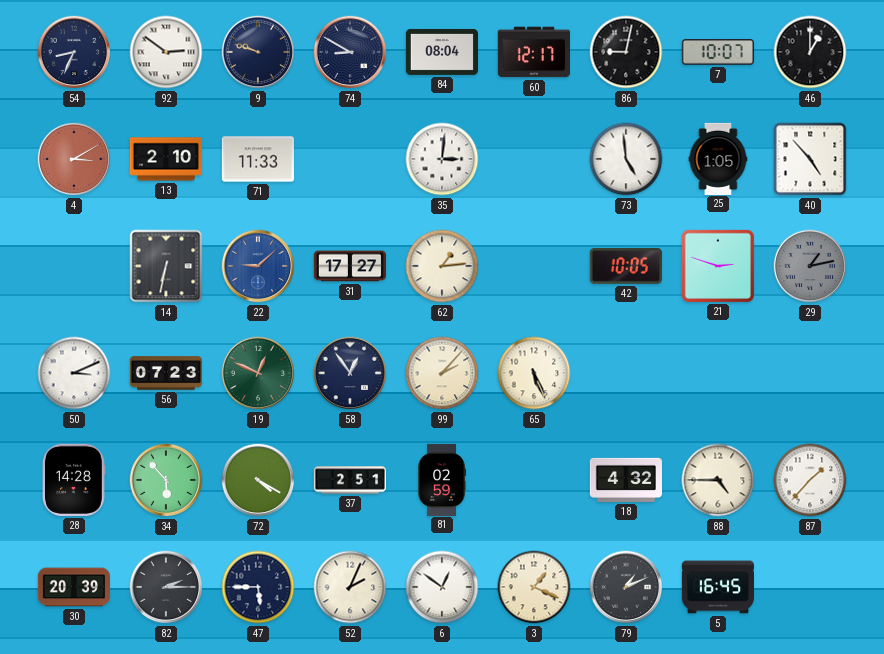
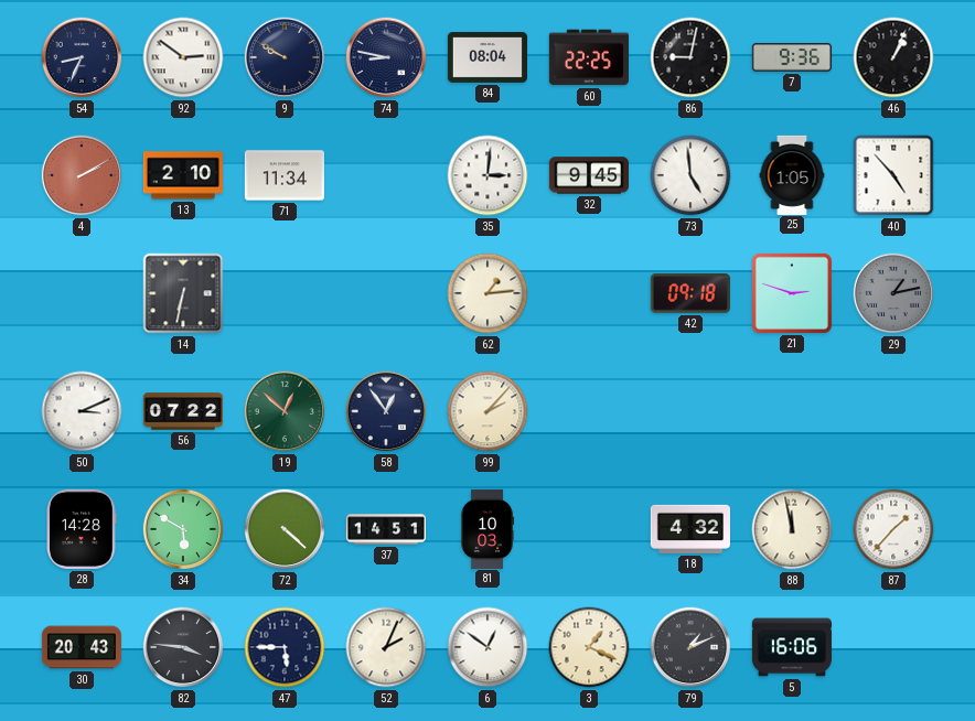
9: 9:48 -> 9:50 (285, 57)
74: 8:50 -> 8:47 (386, 57)
60: 12:17 -> 22:25 (589, 57)
7: 10:07 -> 9:36 (792, 57)
46: 1:00 -> 1:04 (893, 57)
4: 3:10 -> 2:10 (82, 175)
71: 11:33 -> 11:34 (285, 175)
32: none -> 9:45 (589, 175)
22: 9:08 -> none (258, 266)
31: 17:27 -> none (350, 266)
42: 10:05 -> 09:18 (690, 293)
56: 07:23 -> 07:22 (182, 411)
19: 12:49 -> 12:52 (285, 411)
65: 5:26 -> none (534, 373)
34: 5:53 -> 5:50 (183, 529)
72: 4:20 -> 4:22 (285, 529)
37: 2:51 -> 14:51 (385, 529)
81: 02:59 -> 10:03 (488, 528)
88: 4:45 -> 11:58 (792, 529)
30: 20:39 -> 20:43 (81, 647)
82: 2:15 -> 3:46 (183, 647)
5: 16:45 -> 16:06 (792, 647)
